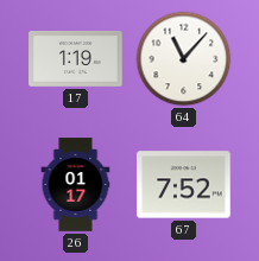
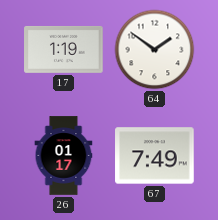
64: 11:07 -> 1:51 (155, 50)
67: 7:52 -> 7:49 (155, 156)
